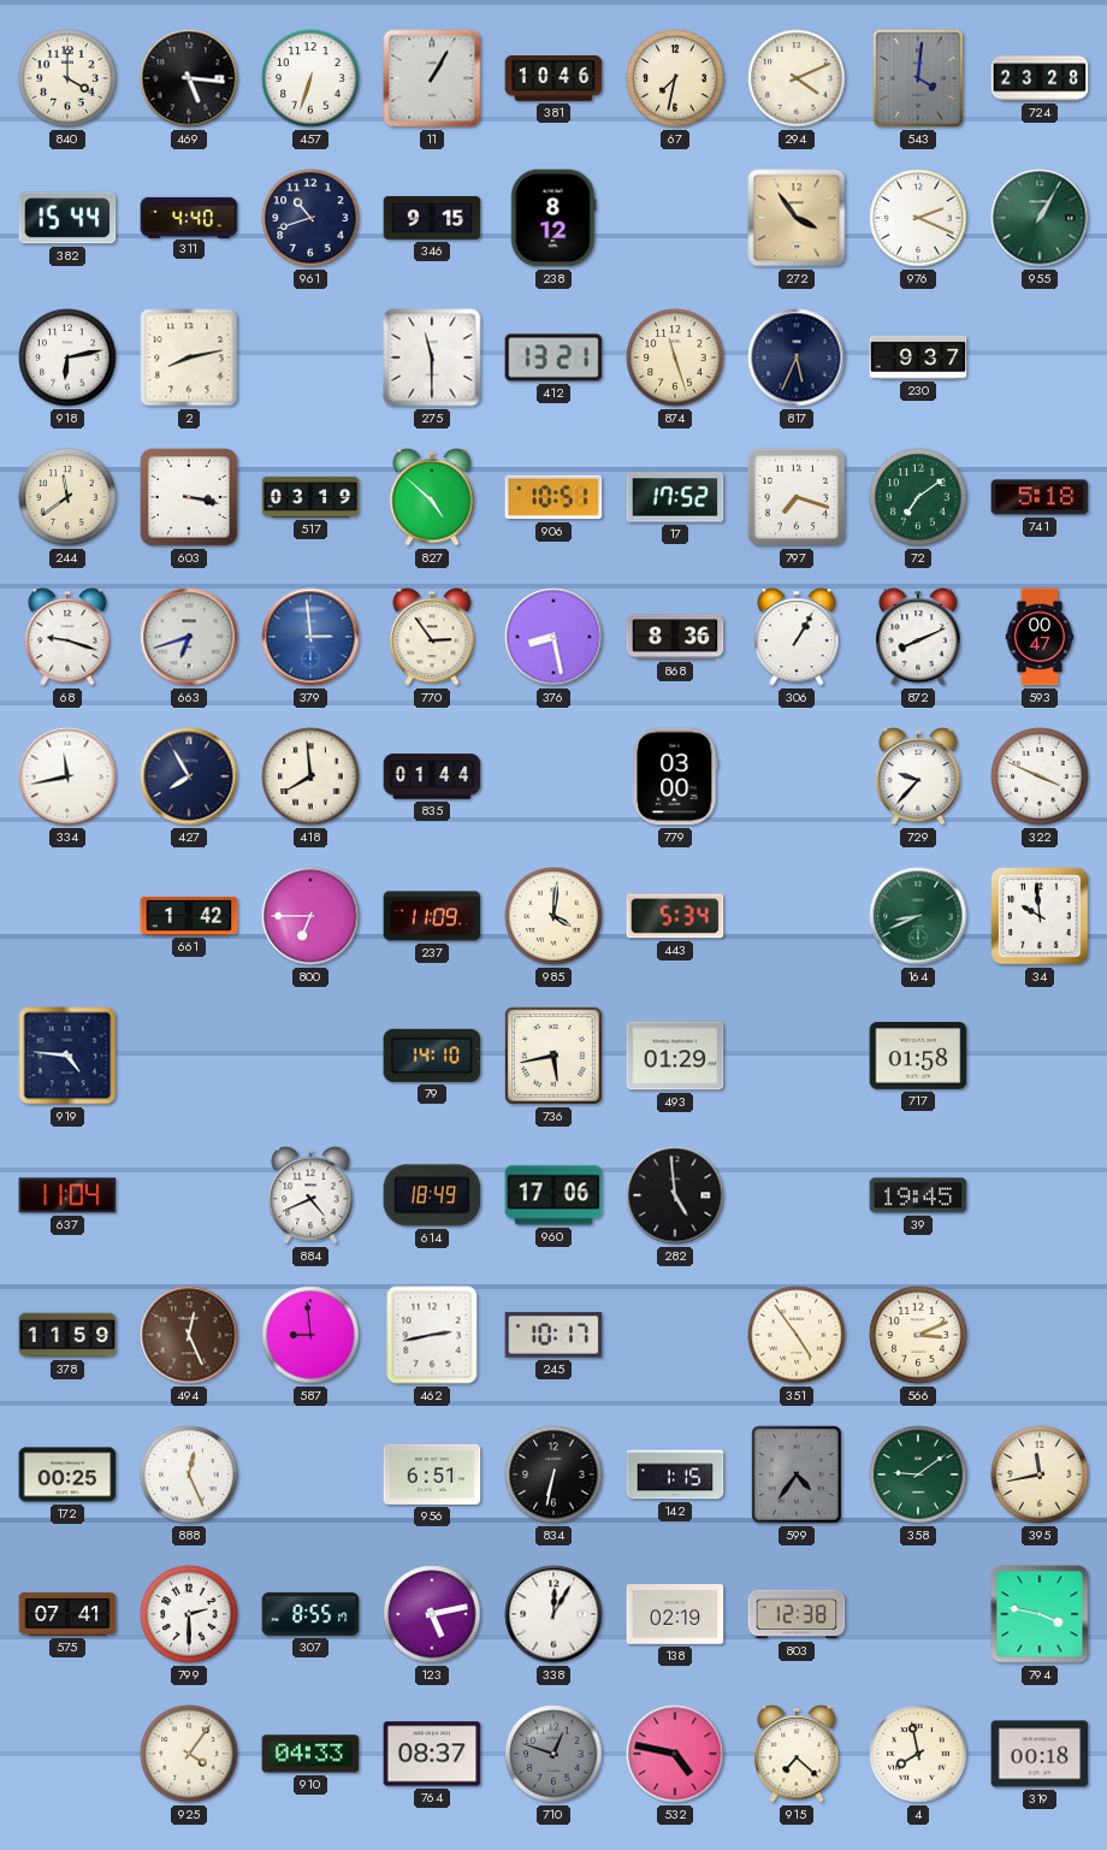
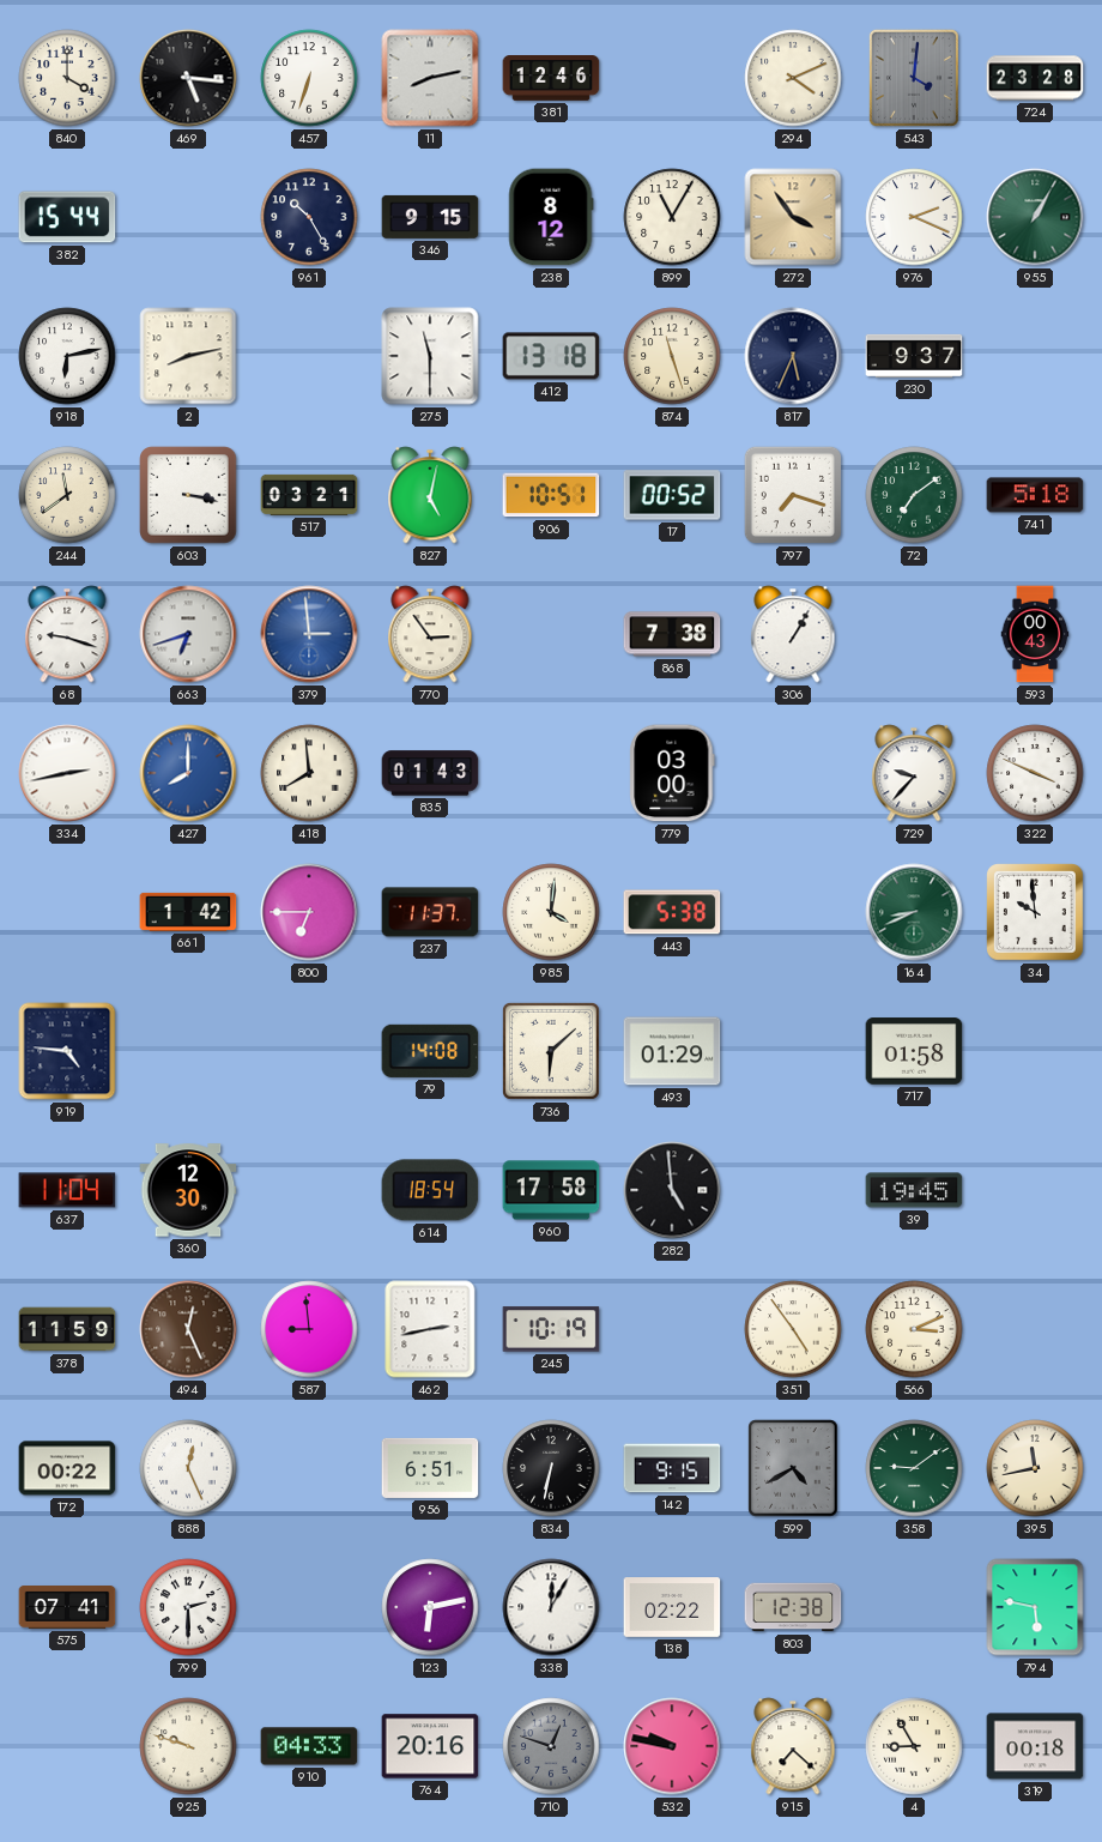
11: 1:05 -> 8:13 (430, 78)
381: 10:46 -> 12:46 (551, 79)
67: 7:32 -> none (675, 78)
311: 4:40 -> none (189, 217)
961: 10:42 -> 10:25 (309, 217)
899: none -> 11:05 (672, 217)
412: 13:21 -> 13:18 (551, 356)
517: 03:19 -> 03:21 (309, 495)
827: 4:52 -> 5:02 (430, 495)
17: 17:52 -> 00:52 (672, 495)
376: 8:28 -> none (553, 637)
868: 8:36 -> 7:38 (672, 634)
872: 8:11 -> none (918, 637)
593: 00:47 -> 00:43 (1035, 634)
334: 11:43 -> 2:43 (67, 773)
427: 7:55 -> 8:00 (188, 773)
427 dial: navy -> blue (188, 773)
835: 01:44 -> 01:43 (430, 773)
237: 11:09 -> 11:37 (430, 912)
443: 5:34 -> 5:38 (672, 912)
79: 14:10 -> 14:08 (430, 1051)
736: 5:43 -> 6:08 (551, 1051)
360: none -> 12:30 (188, 1190)
884: 4:41 -> none (310, 1195)
614: 18:49 -> 18:54 (430, 1190)
960: 17:06 -> 17:58 (551, 1190)
245: 10:17 -> 10:19 (551, 1329)
172: 00:25 -> 00:22 (67, 1468)
142: 1:15 -> 9:15 (672, 1468)
599: 4:36 -> 4:40 (793, 1468)
307: 8:55 -> none (310, 1614)
123: 5:13 -> 6:13 (430, 1607)
138: 02:19 -> 02:22 (672, 1607)
794: 3:47 -> 5:47 (1035, 1607)
925: 4:06 -> 9:48 (188, 1746)
764: 08:37 -> 20:16 (430, 1746)
532: 4:47 -> 9:47 (672, 1746)
4: 7:58 -> 8:55 (914, 1746)
